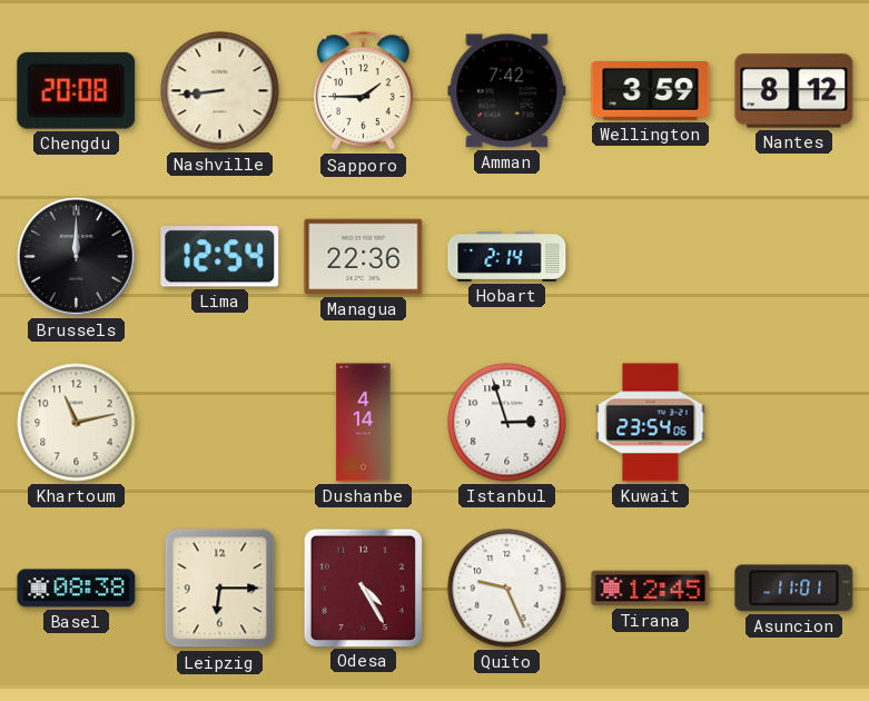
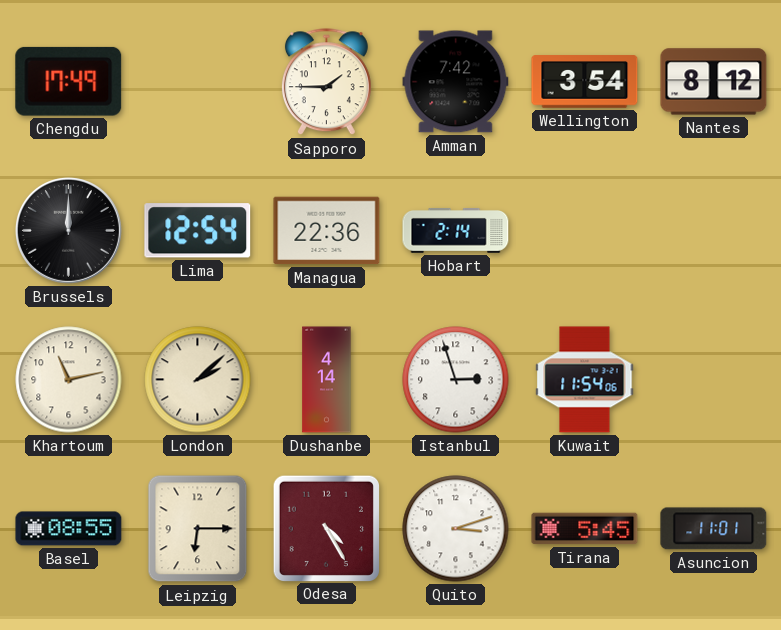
Chengdu: 20:08 -> 17:49 (69, 81)
Nashville: 8:44 -> none (220, 91)
Wellington: 3:59 -> 3:54 (585, 82)
London: none -> 2:08 (198, 380)
Kuwait: 23:54 -> 11:54 (585, 380)
Basel: 08:38 -> 08:55 (69, 529)
Quito: 9:26 -> 3:12 (456, 529)
Tirana: 12:45 -> 5:45 (585, 529)
